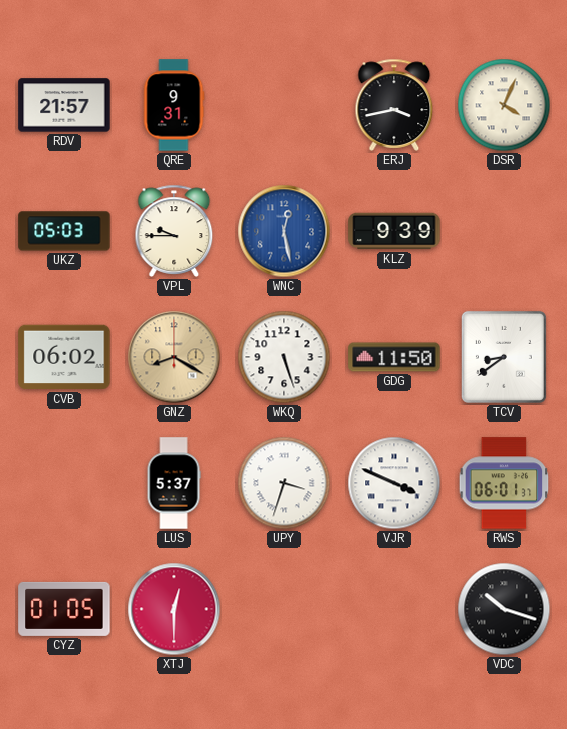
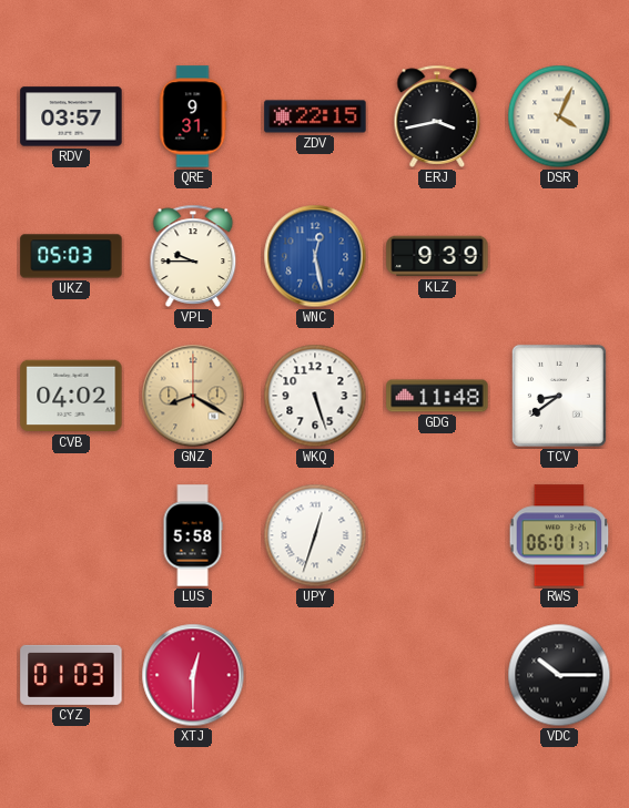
RDV: 21:57 -> 03:57 (71, 116)
ZDV: none -> 22:15 (315, 116)
CVB: 06:02 -> 04:02 (71, 396)
GDG: 11:50 -> 11:48 (437, 396)
LUS: 5:37 -> 5:58 (193, 535)
UPY: 3:33 -> 12:33 (315, 535)
VJR: 3:49 -> none (394, 483)
CYZ: 01:05 -> 01:03 (71, 675)
VDC: 10:18 -> 10:15 (559, 675)
